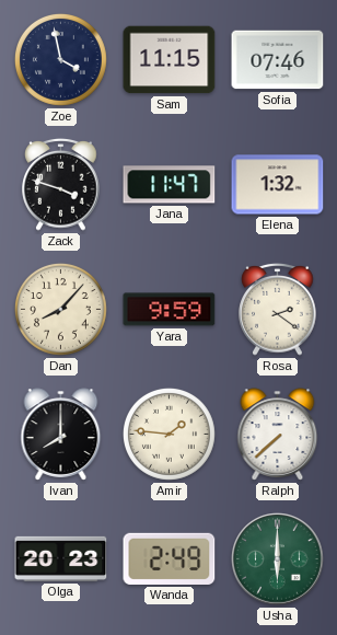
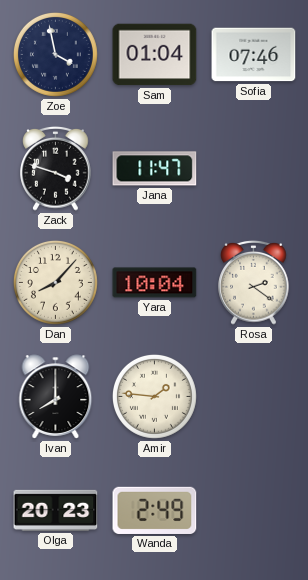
Sam: 11:15 -> 01:04 (155, 55)
Elena: 1:32 -> none (278, 185)
Yara: 9:59 -> 10:04 (155, 283)
Ralph: 7:38 -> none (278, 435)
Usha: 6:00 -> none (278, 559)
